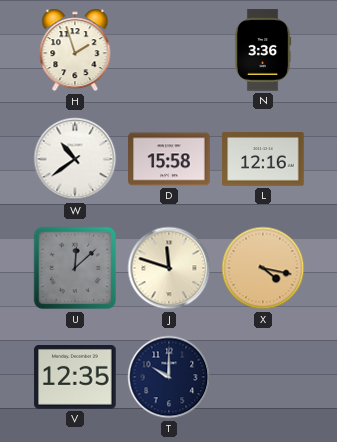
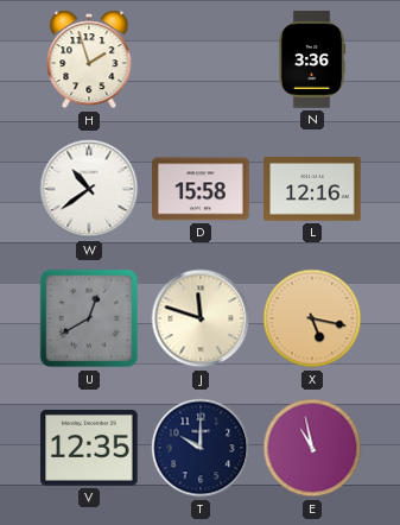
U: 12:08 -> 12:40 (89, 318)
X: 4:17 -> 5:17 (312, 318)
E: none -> 10:58 (312, 448)
